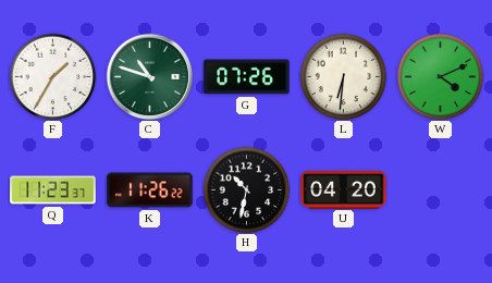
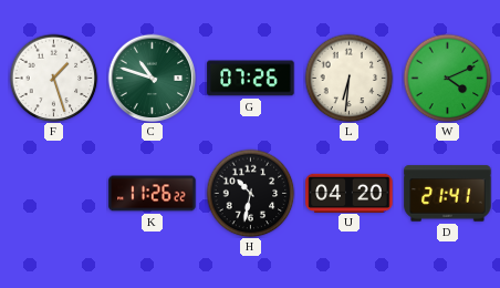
F: 1:35 -> 1:27 (53, 78)
Q: 11:23 -> none (53, 190)
D: none -> 21:41 (448, 194)
